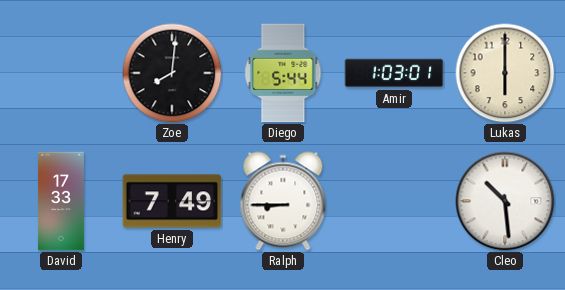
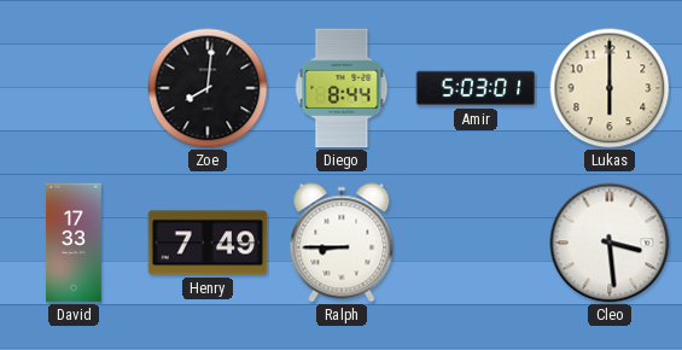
Diego: 5:44 -> 8:44 (342, 88)
Amir: 1:03 -> 5:03 (476, 88)
Cleo: 10:29 -> 3:29 (610, 243)
